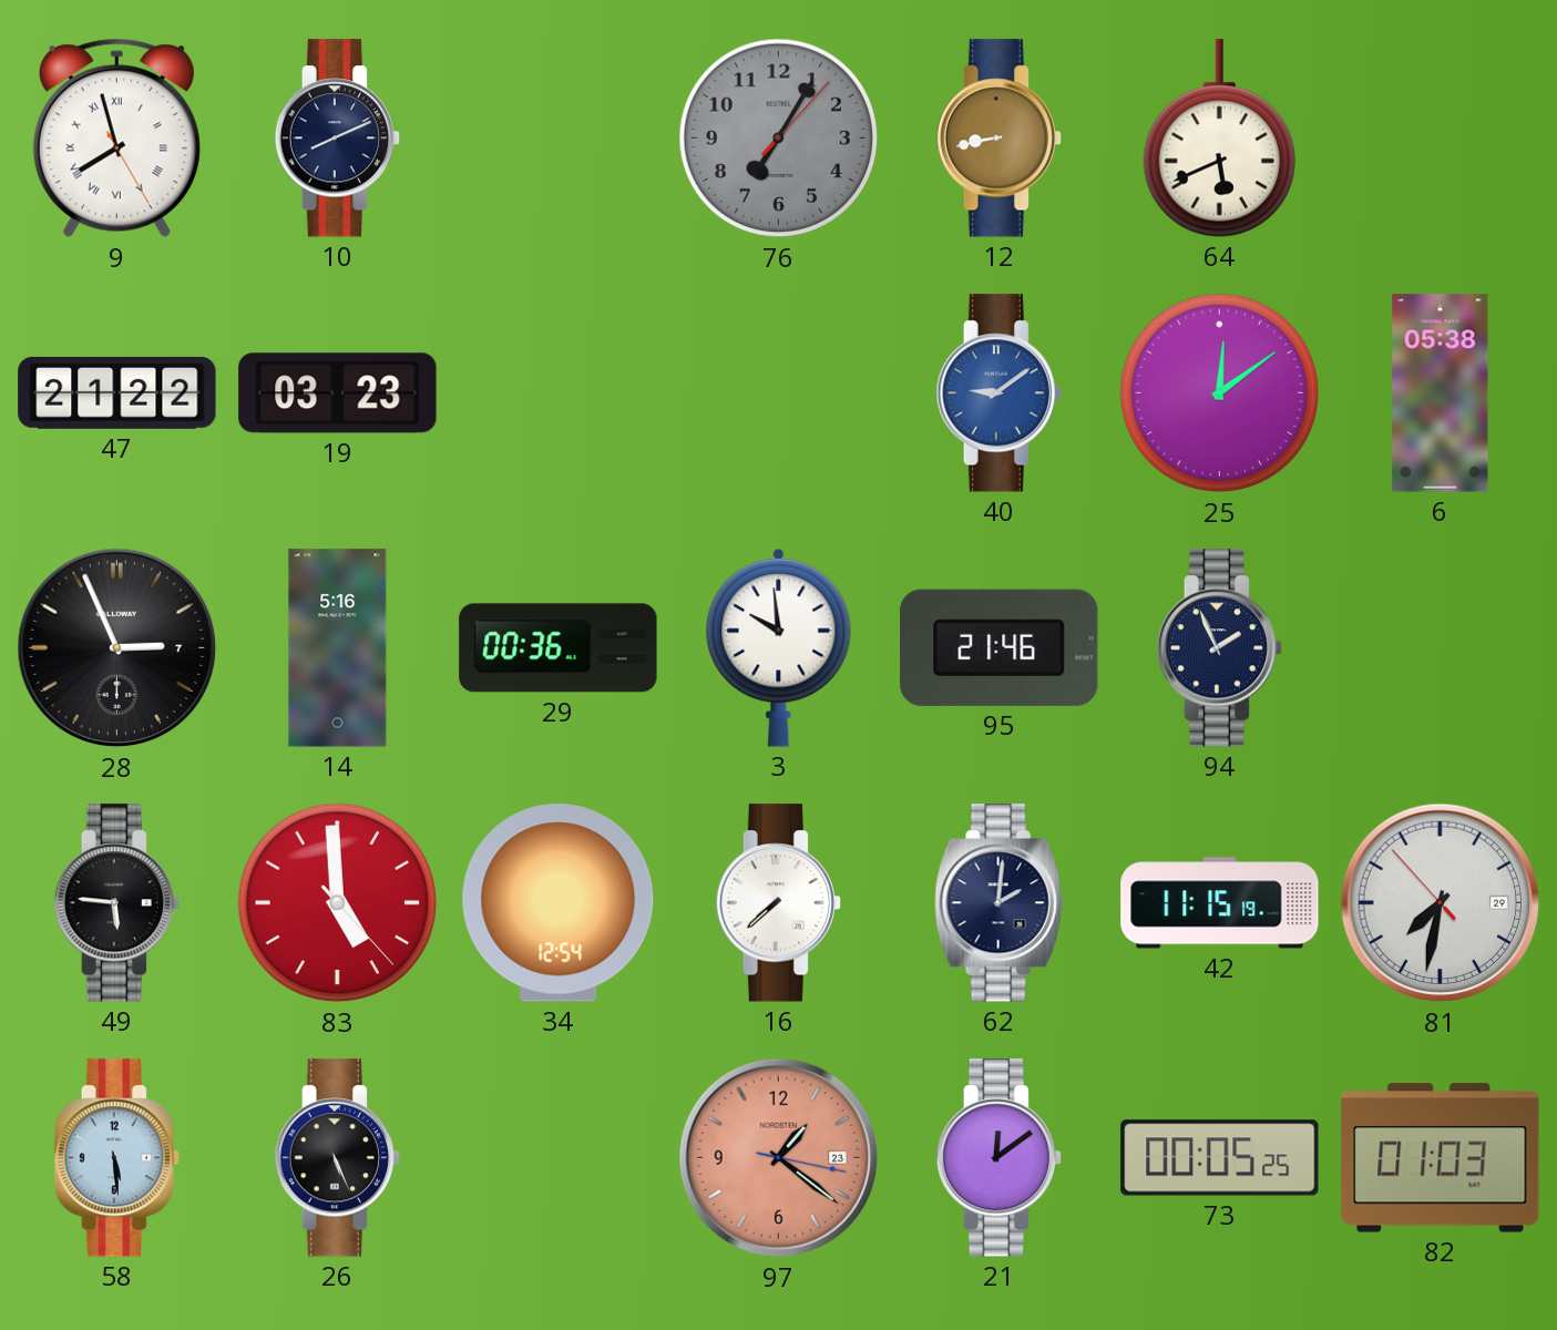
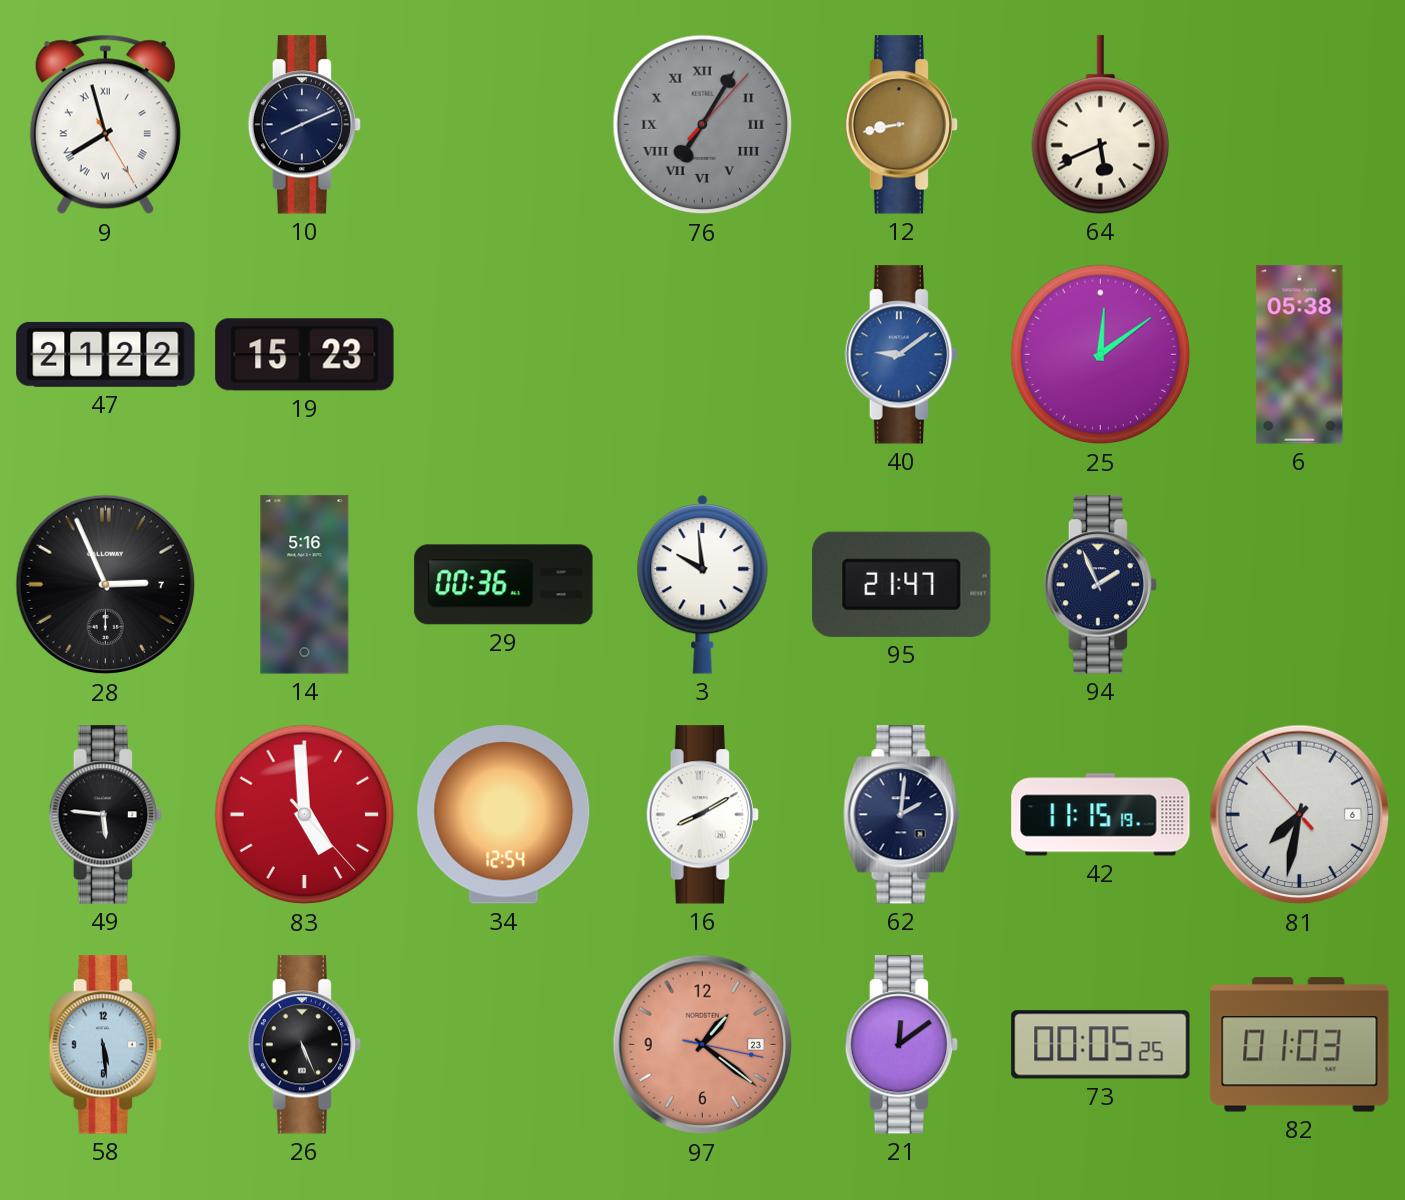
76 numerals: Arabic -> Roman (703, 125)
19: 03:23 -> 15:23 (305, 355)
95: 21:46 -> 21:47 (902, 584)
16: 7:38 -> 8:10 (702, 815)
81 date: 29 -> 6 (1300, 815)
